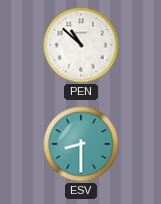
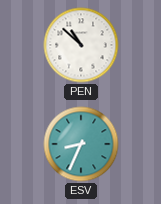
ESV: 8:30 -> 8:34 (81, 144)
